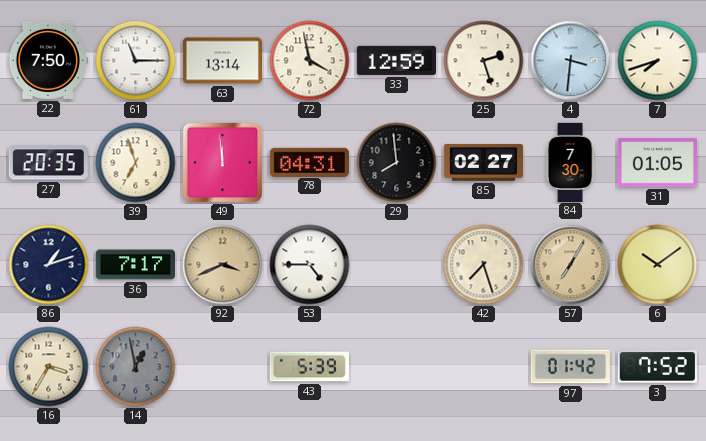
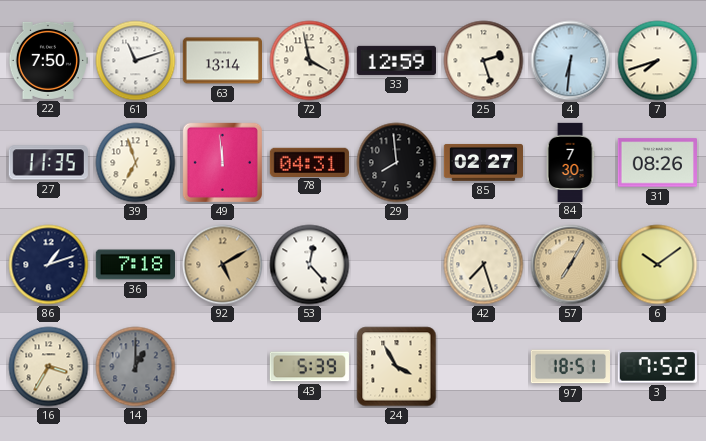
61: 11:15 -> 11:12 (136, 61)
4: 3:31 -> 6:31 (571, 61)
27: 20:35 -> 11:35 (48, 163)
31: 01:05 -> 08:26 (657, 163)
36: 7:17 -> 7:18 (135, 265)
92: 3:41 -> 5:10 (223, 265)
53: 4:45 -> 12:23 (310, 265)
14: 12:58 -> 1:00 (136, 367)
24: none -> 3:55 (397, 367)
97: 01:42 -> 18:51 (570, 367)
